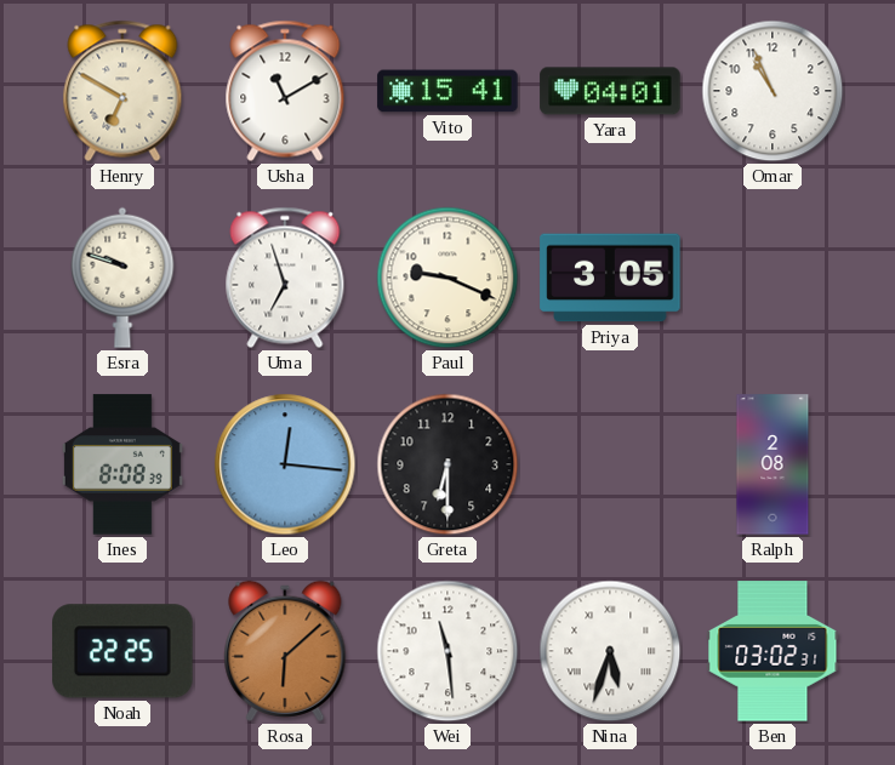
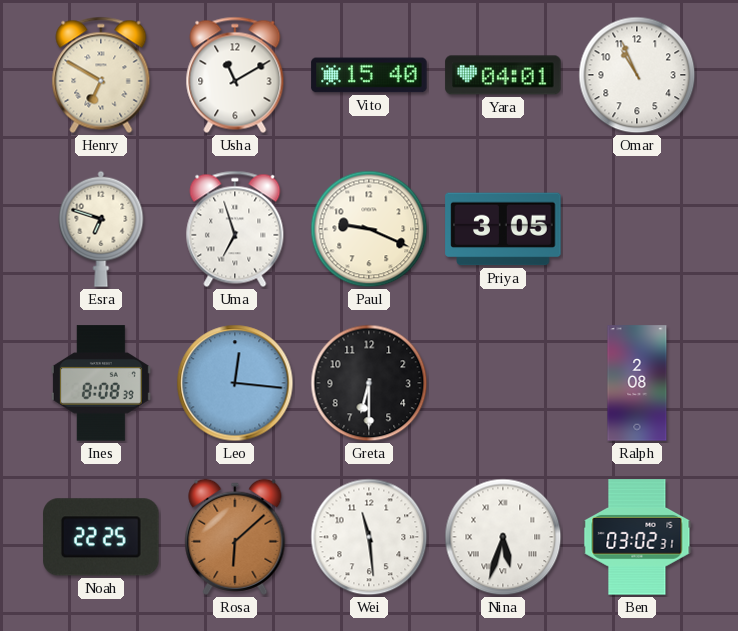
Vito: 15:41 -> 15:40 (369, 75)
Esra: 9:48 -> 6:48 (101, 229)
